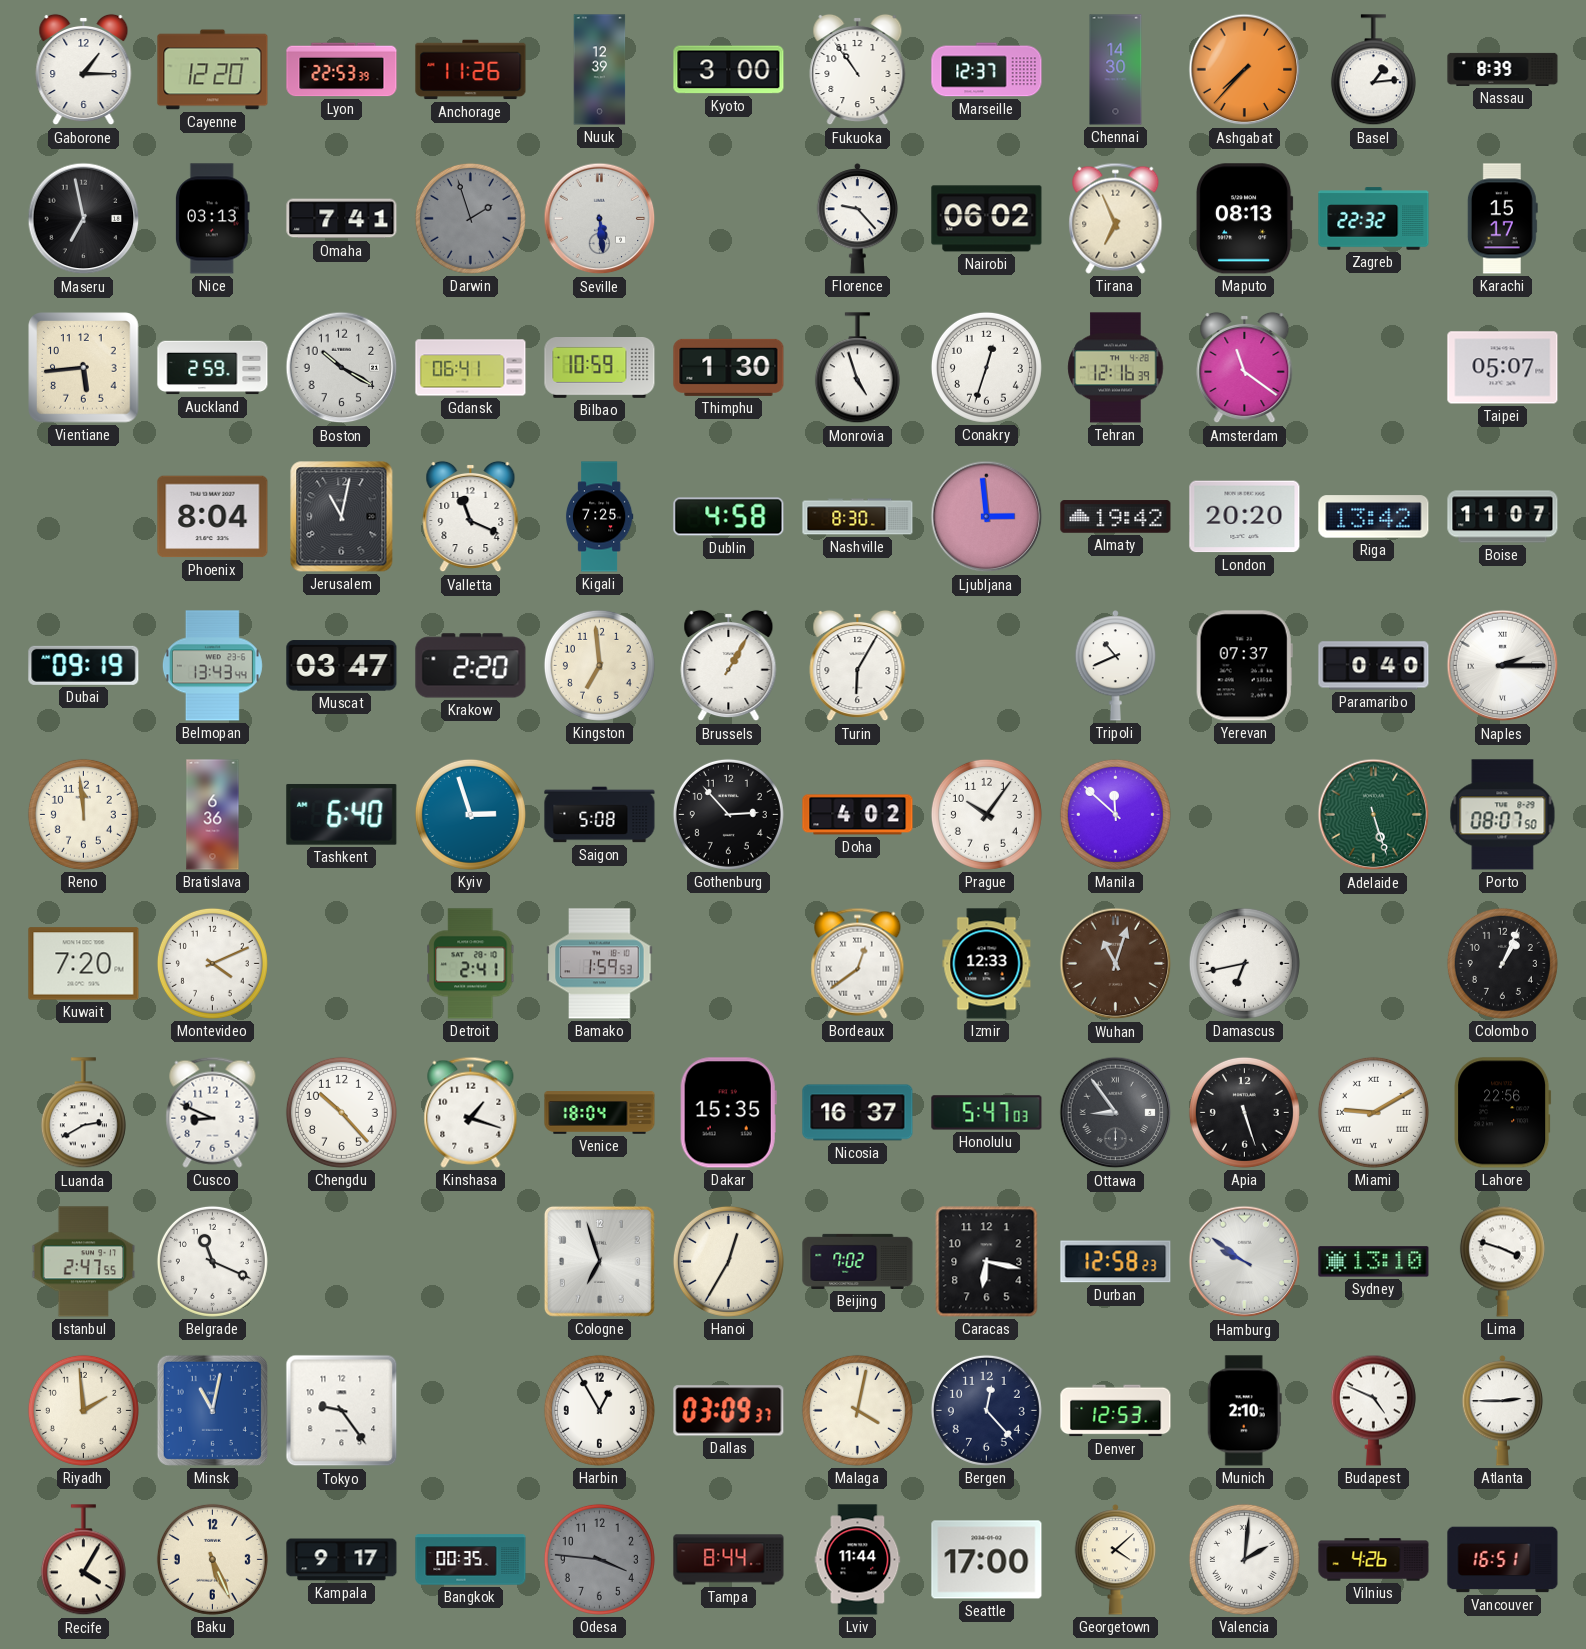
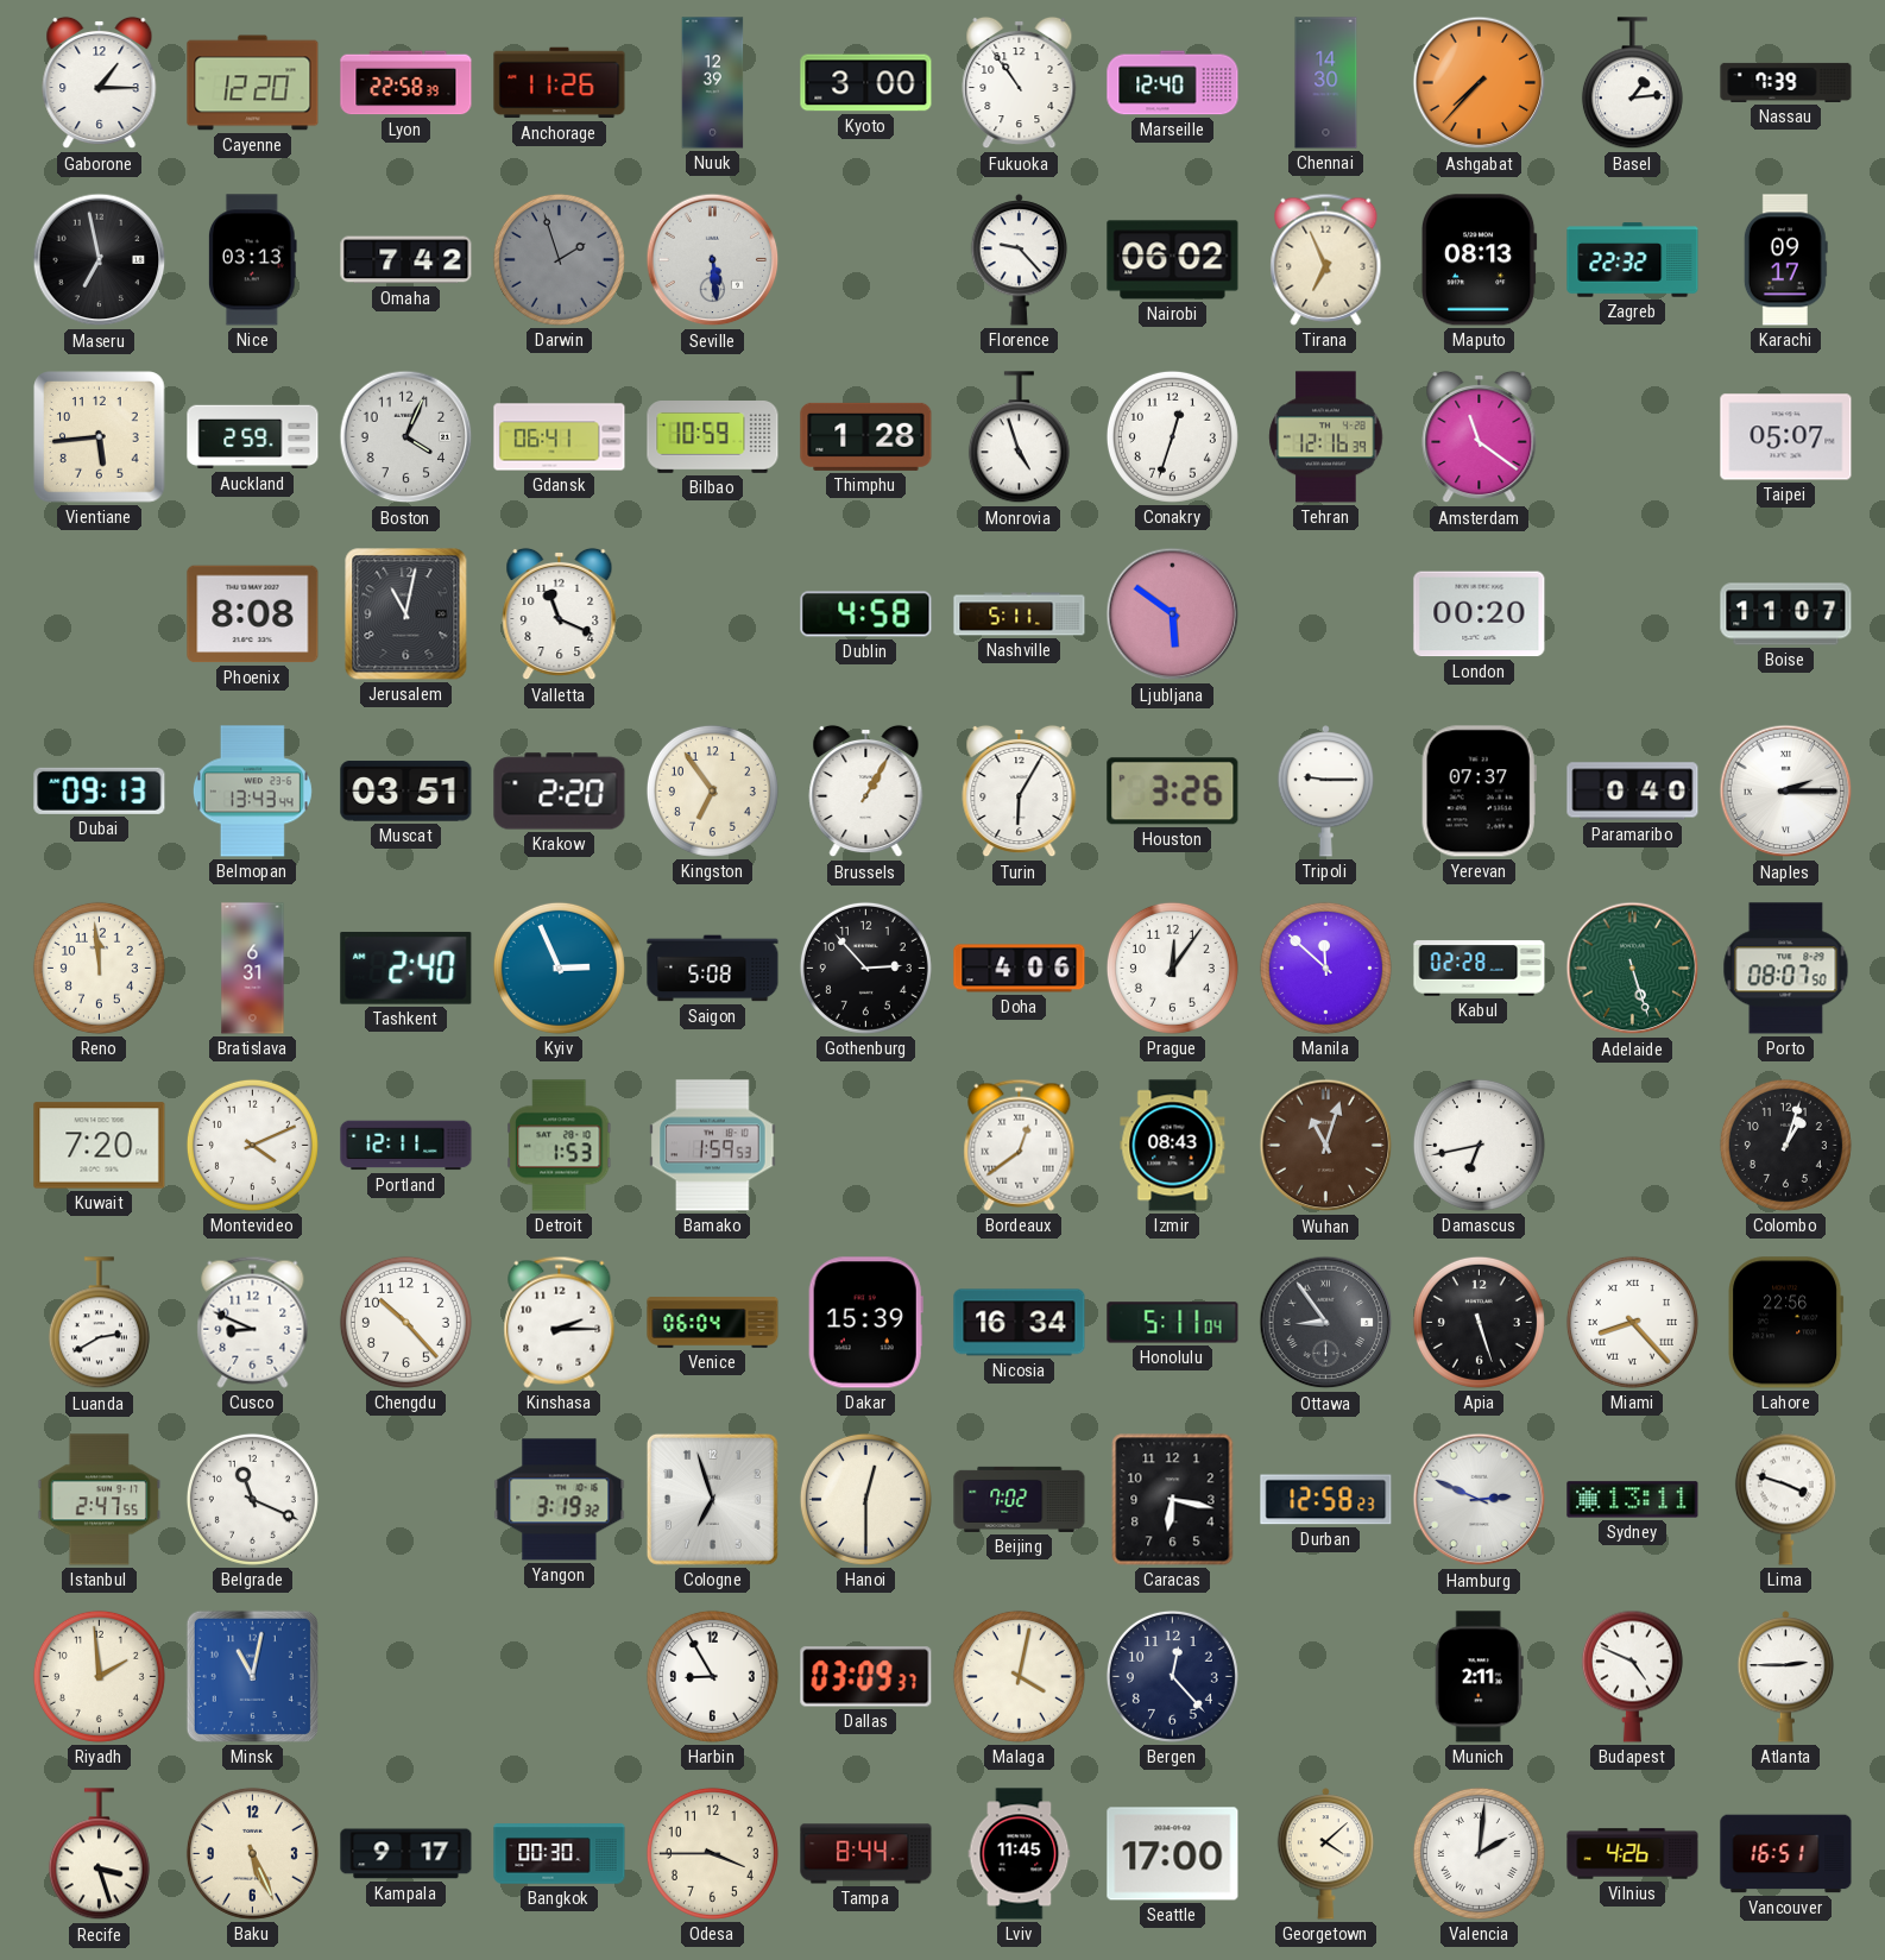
Lyon: 22:53 -> 22:58 (406, 83)
Marseille: 12:37 -> 12:40 (1173, 83)
Nassau: 8:39 -> 7:39 (1786, 82)
Omaha: 7:41 -> 7:42 (406, 260)
Karachi: 15:17 -> 09:17 (1785, 260)
Boston: 10:20 -> 4:04 (406, 437)
Thimphu: 1:30 -> 1:28 (866, 436)
Phoenix: 8:04 -> 8:08 (253, 615)
Kigali: 7:25 -> none (599, 517)
Nashville: 8:30 -> 5:11 (1020, 615)
Ljubljana: 2:59 -> 5:51 (1173, 615)
Almaty: 19:42 -> none (1116, 517)
London: 20:20 -> 00:20 (1480, 615)
Riga: 13:42 -> none (1374, 517)
Dubai: 09:19 -> 09:13 (100, 790)
Muscat: 03:47 -> 03:51 (406, 792)
Kingston: 6:59 -> 6:54 (712, 790)
Houston: none -> 3:26 (1173, 792)
Tripoli: 10:41 -> 9:15 (1326, 792)
Bratislava: 6:36 -> 6:31 (253, 969)
Tashkent: 6:40 -> 2:40 (406, 968)
Kyiv: 2:57 -> 2:56 (559, 968)
Doha: 4:02 -> 4:06 (1020, 969)
Prague: 10:06 -> 12:06 (1172, 968)
Kabul: none -> 02:28 (1480, 969)
Portland: none -> 12:11 (406, 1146)
Detroit: 2:41 -> 1:53 (560, 1146)
Izmir: 12:33 -> 08:43 (1173, 1146)
Colombo: 1:04 -> 1:03 (1785, 1145)
Kinshasa: 1:18 -> 2:15 (560, 1322)
Venice: 18:04 -> 06:04 (713, 1323)
Dakar: 15:35 -> 15:39 (865, 1323)
Nicosia: 16:37 -> 16:34 (1020, 1323)
Honolulu: 5:47 -> 5:11 (1173, 1323)
Miami: 9:10 -> 8:23 (1632, 1322)
Yangon: none -> 3:19 (560, 1500)
Hanoi: 12:35 -> 12:30 (865, 1499)
Hamburg: 9:51 -> 2:49 (1480, 1500)
Sydney: 13:10 -> 13:11 (1633, 1500)
Tokyo: 9:24 -> none (342, 1411)
Harbin: 12:55 -> 8:55 (712, 1676)
Denver: 12:53 -> none (1116, 1411)
Munich: 2:10 -> 2:11 (1479, 1677)
Recife: 4:05 -> 3:27 (99, 1854)
Bangkok: 00:35 -> 00:30 (560, 1854)
Odesa: 3:46 -> 3:45 (712, 1853)
Odesa dial: grey -> cream (712, 1853)
Lviv: 11:44 -> 11:45 (1020, 1854)
